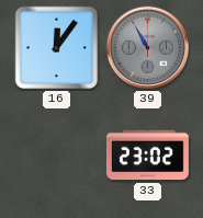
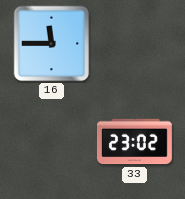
16: 12:06 -> 11:45 (52, 44)
39: 10:55 -> none (148, 48)
